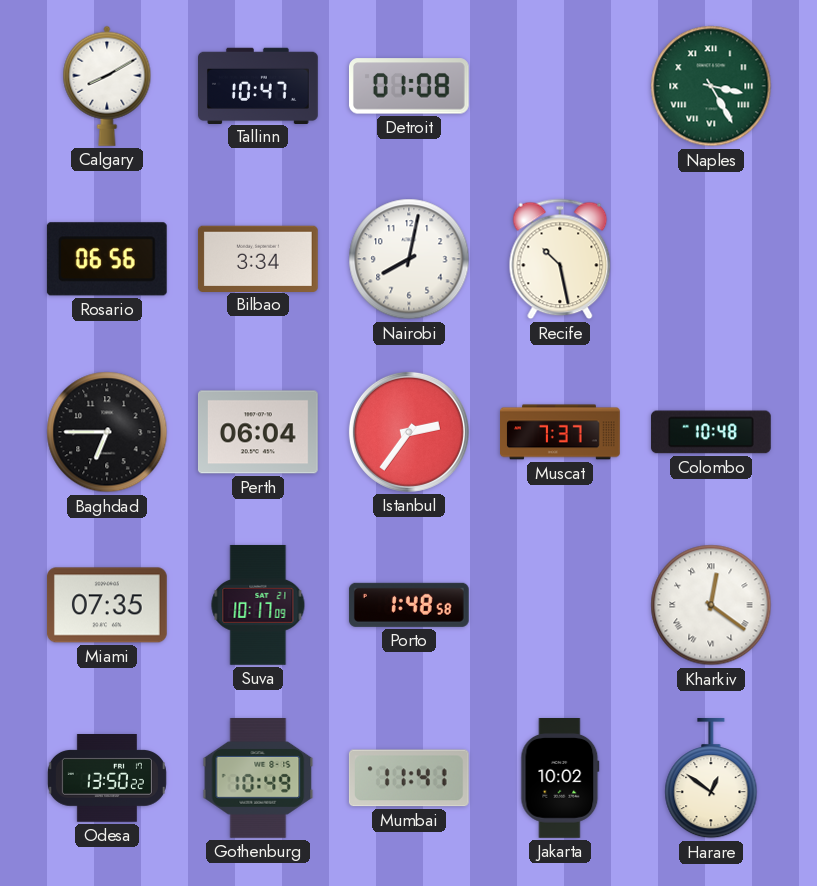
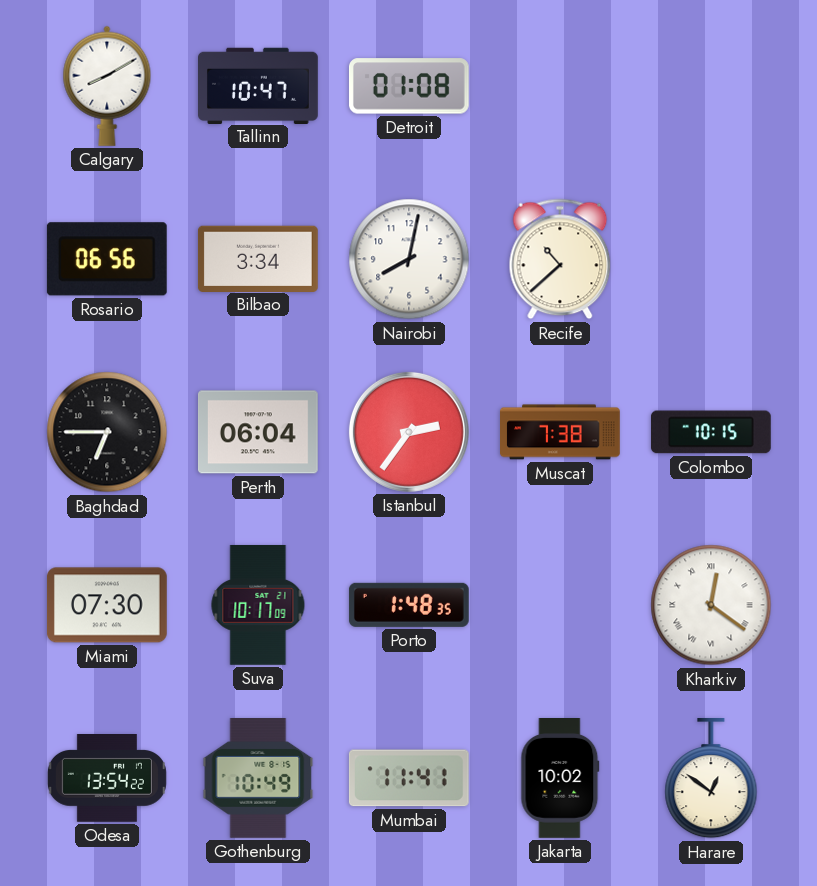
Naples: 3:25 -> none (711, 86)
Recife: 10:28 -> 10:38 (560, 259)
Muscat: 7:37 -> 7:38 (560, 432)
Colombo: 10:48 -> 10:15 (711, 432)
Miami: 07:35 -> 07:30 (107, 605)
Porto: 1:48:58 -> 1:48:35 (409, 605)
Odesa: 13:50 -> 13:54 (107, 778)
